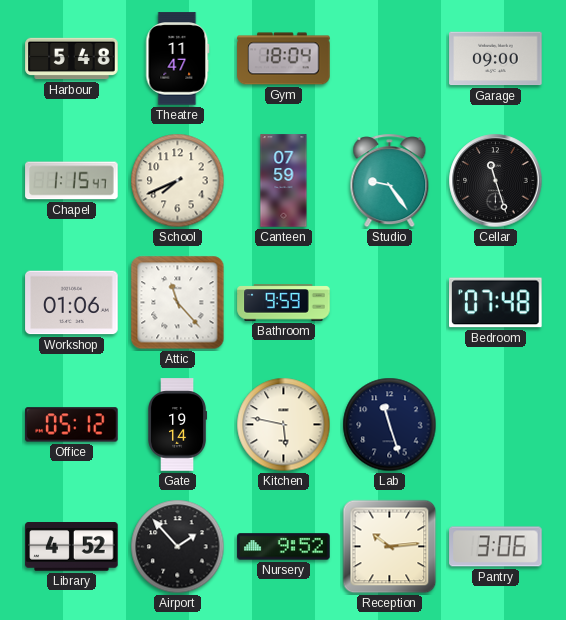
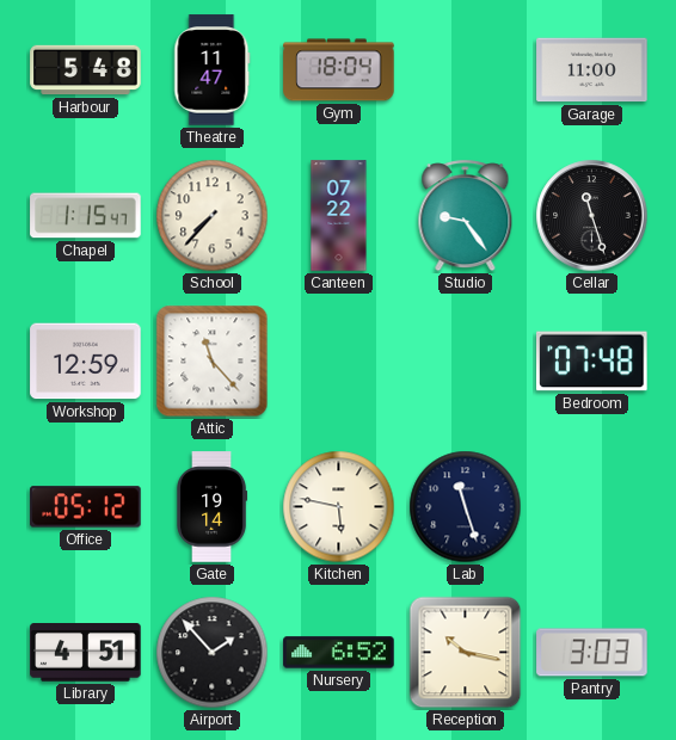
Garage: 09:00 -> 11:00 (592, 70)
School: 7:41 -> 7:37 (213, 216)
Canteen: 07:59 -> 07:22 (339, 216)
Workshop: 01:06 -> 12:59 (86, 362)
Bathroom: 9:59 -> none (284, 303)
Library: 4:52 -> 4:51 (86, 653)
Nursery: 9:52 -> 6:52 (339, 653)
Reception: 10:14 -> 10:17 (466, 653)
Pantry: 3:06 -> 3:03 (592, 653)
